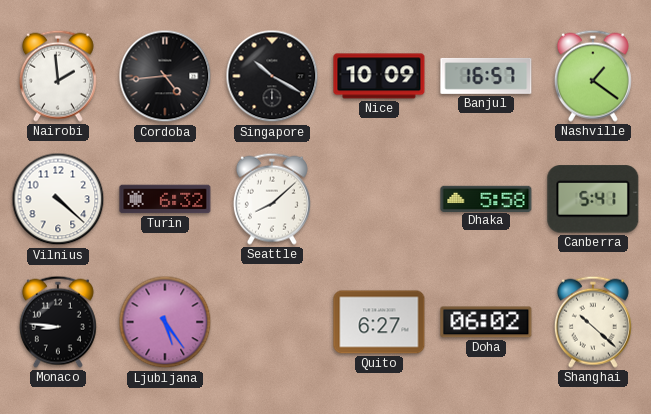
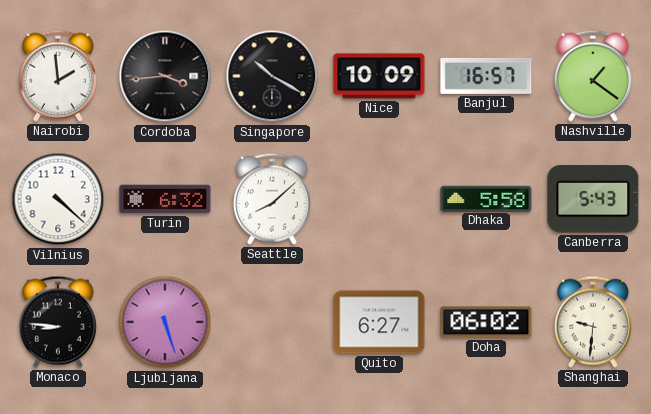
Cordoba: 4:44 -> 3:44 (165, 76)
Canberra: 5:41 -> 5:43 (593, 199)
Ljubljana: 5:24 -> 5:27 (165, 322)
Shanghai: 10:22 -> 9:31 (593, 322)
